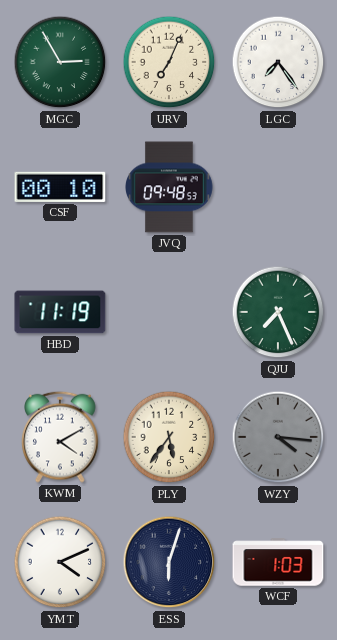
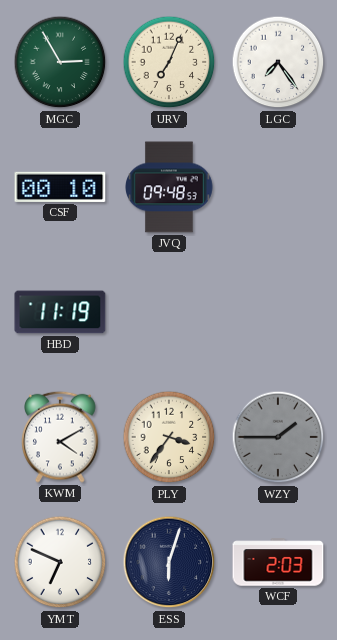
QJU: 7:26 -> none (278, 312)
PLY: 5:36 -> 3:36 (169, 437)
WZY: 4:16 -> 1:45 (278, 437)
YMT: 4:11 -> 6:49 (60, 562)
WCF: 1:03 -> 2:03 (278, 562)
